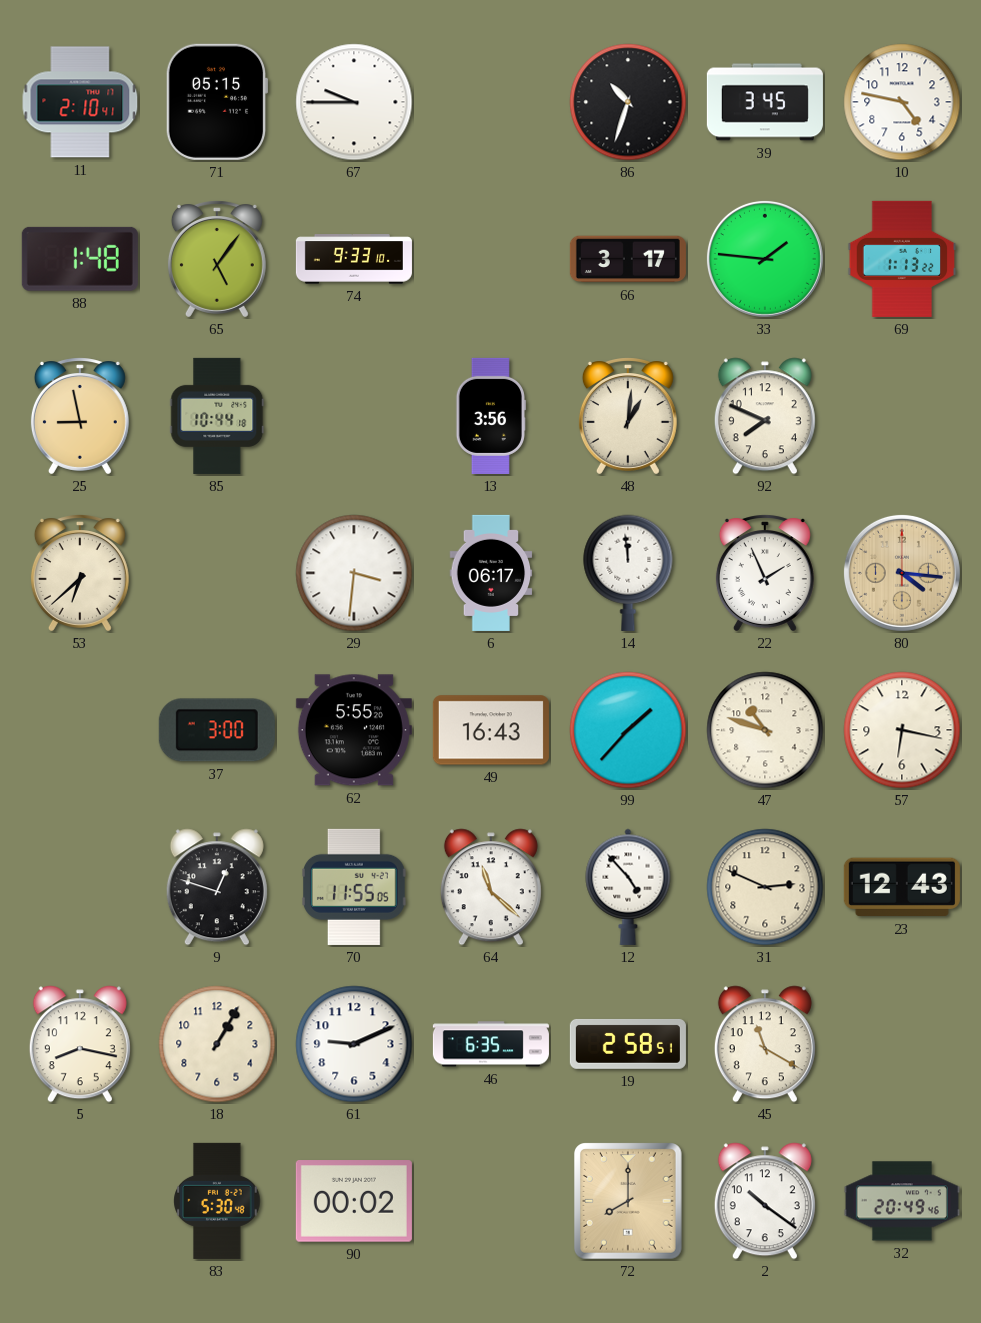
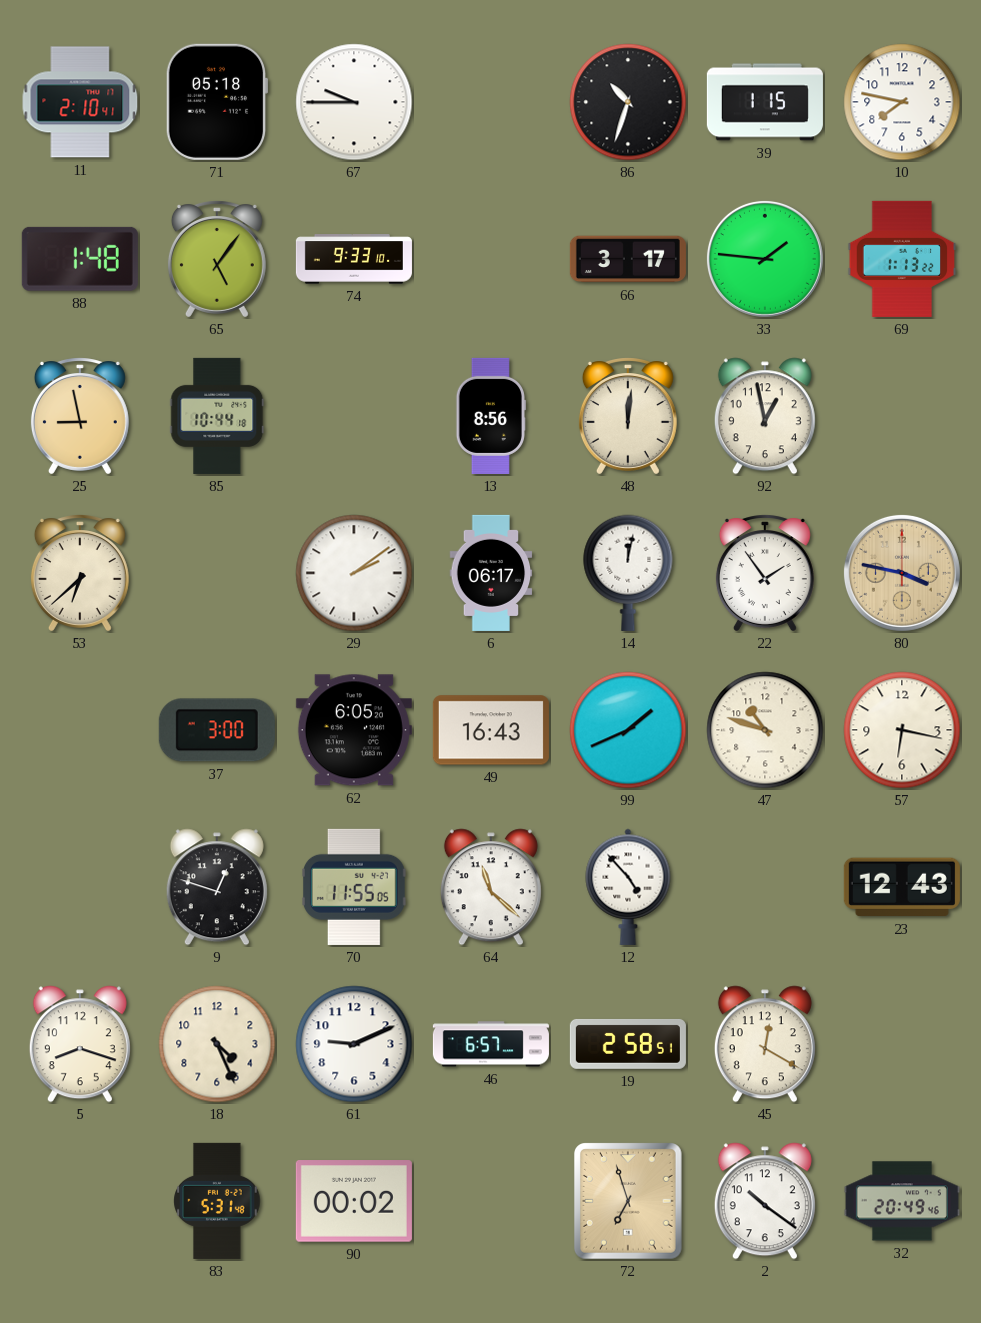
71: 05:15 -> 05:18 (217, 102)
39: 3:45 -> 1:15 (765, 102)
10: 4:47 -> 7:47 (902, 102)
13: 3:56 -> 8:56 (491, 416)
48: 1:01 -> 12:01 (628, 416)
92: 7:49 -> 12:58 (765, 416)
29: 3:31 -> 2:09 (354, 573)
14: 11:59 -> 12:02 (628, 573)
22: 1:56 -> 1:54 (765, 573)
80: 4:16 -> 3:47 (902, 573)
62: 5:55 -> 6:05 (354, 730)
99: 1:37 -> 1:41 (628, 730)
31: 2:49 -> none (765, 887)
5: 8:17 -> 8:18 (80, 1044)
18: 1:05 -> 4:26 (217, 1044)
46: 6:35 -> 6:57 (491, 1044)
45: 11:20 -> 12:20 (765, 1044)
83: 5:30 -> 5:31 (217, 1201)
72: 8:00 -> 6:57 (629, 1202)
